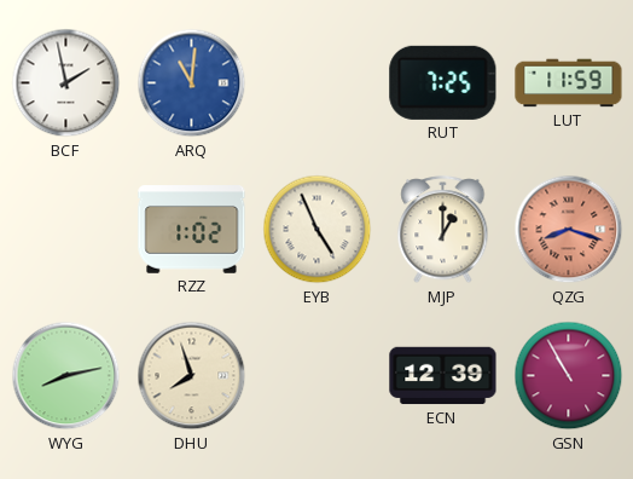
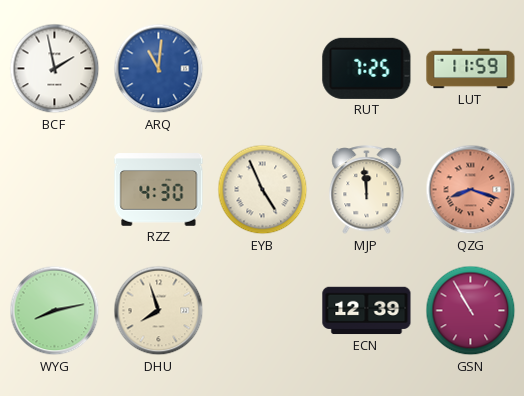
RZZ: 1:02 -> 4:30 (159, 190)
MJP: 1:00 -> 11:59 (367, 190)
